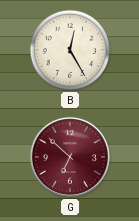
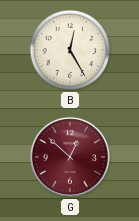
G: 6:52 -> 12:52 (70, 157)
